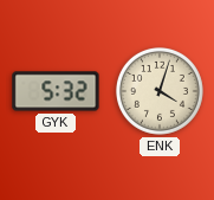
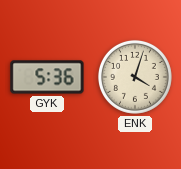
GYK: 5:32 -> 5:36 (47, 77)
